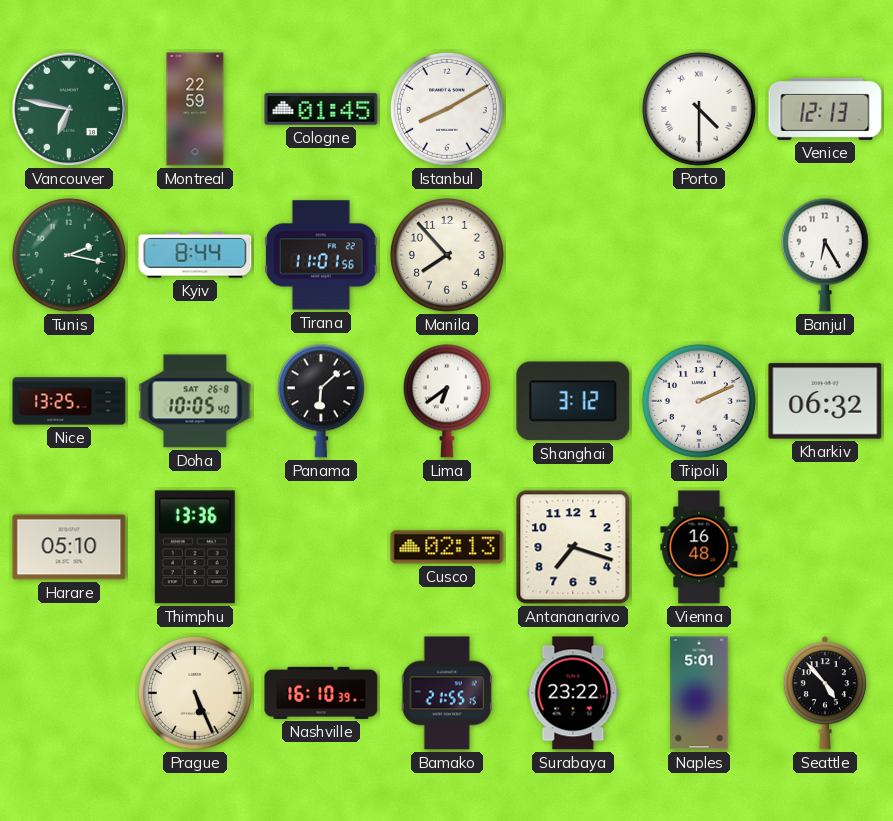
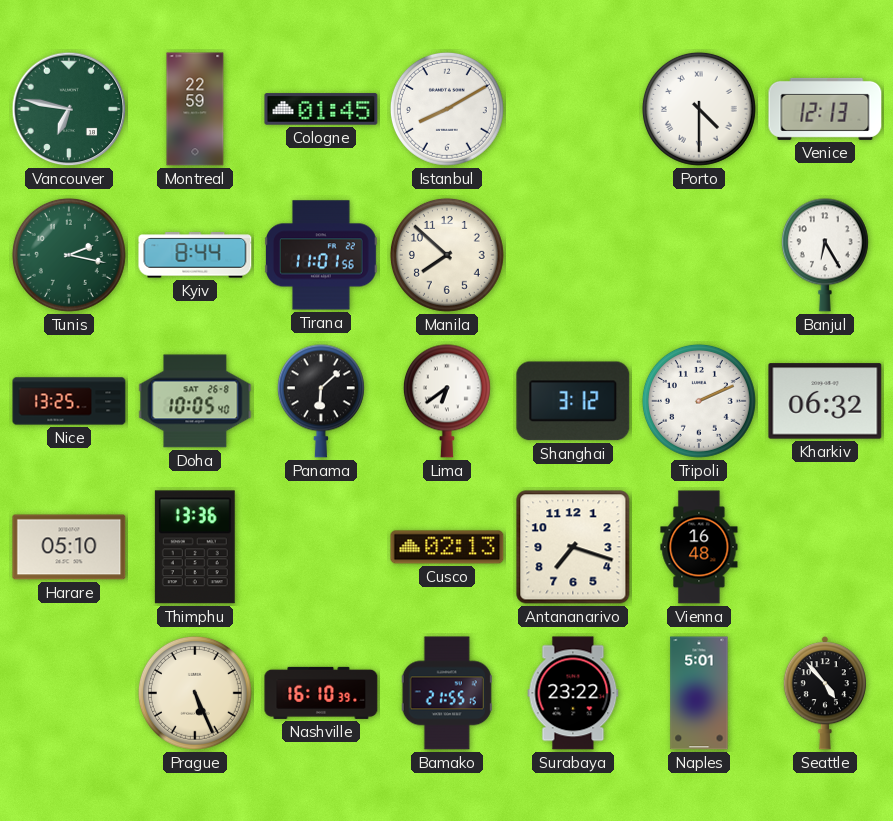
Manila: 7:53 -> 7:52 (447, 255)
